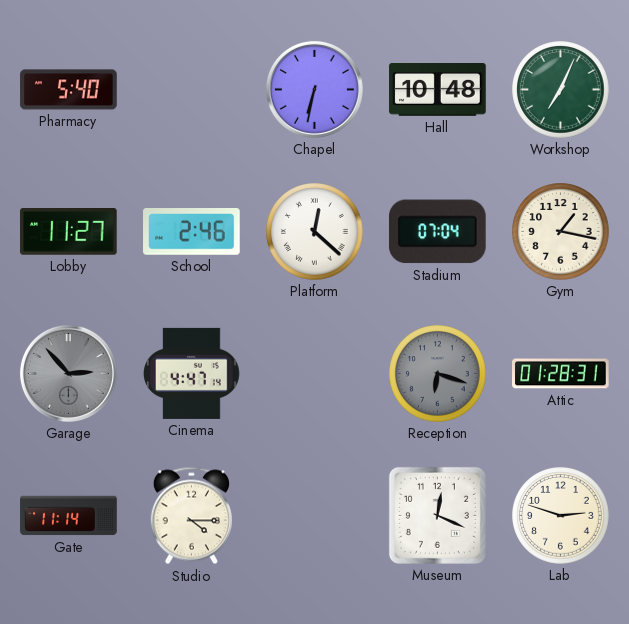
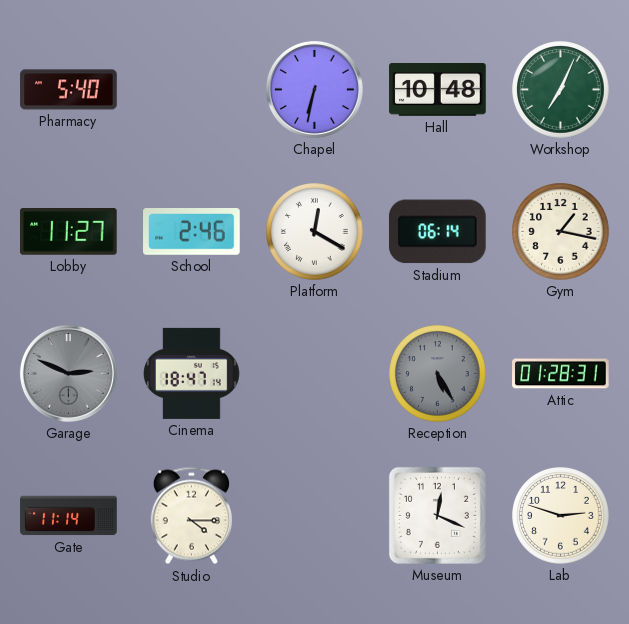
Platform: 12:22 -> 12:20 (315, 232)
Stadium: 07:04 -> 06:14 (437, 232)
Garage: 2:53 -> 2:49 (68, 373)
Cinema: 4:47 -> 18:47 (192, 373)
Reception: 6:18 -> 5:25 (438, 374)
